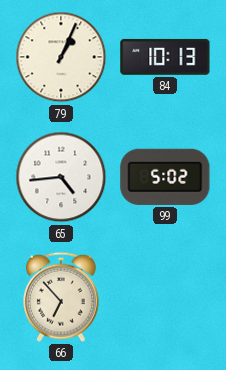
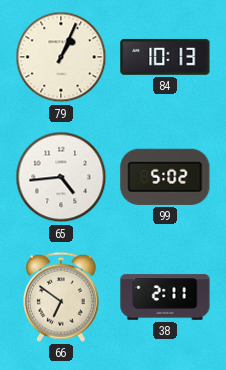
66: 6:53 -> 6:51 (62, 297)
38: none -> 2:11 (165, 297)
